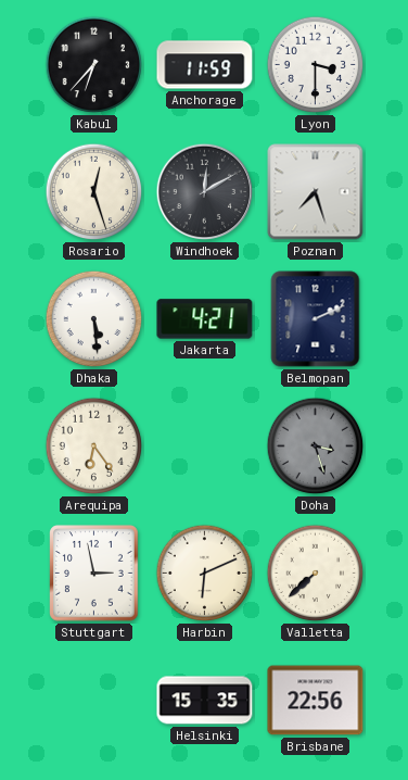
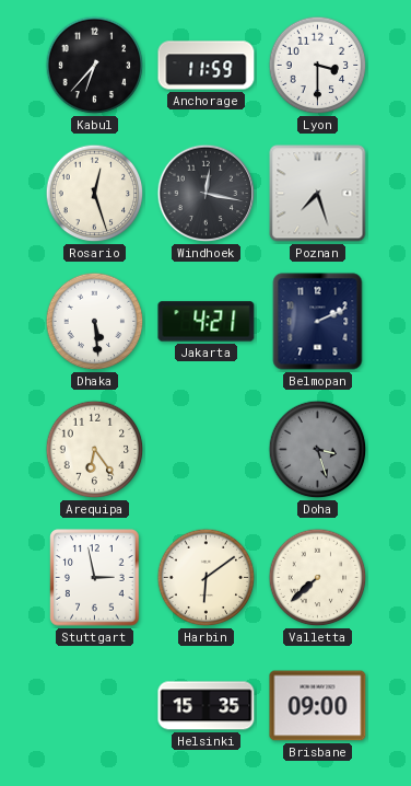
Windhoek: 12:10 -> 12:17 (207, 194)
Harbin: 6:11 -> 6:09 (207, 578)
Brisbane: 22:56 -> 09:00 (318, 706)
